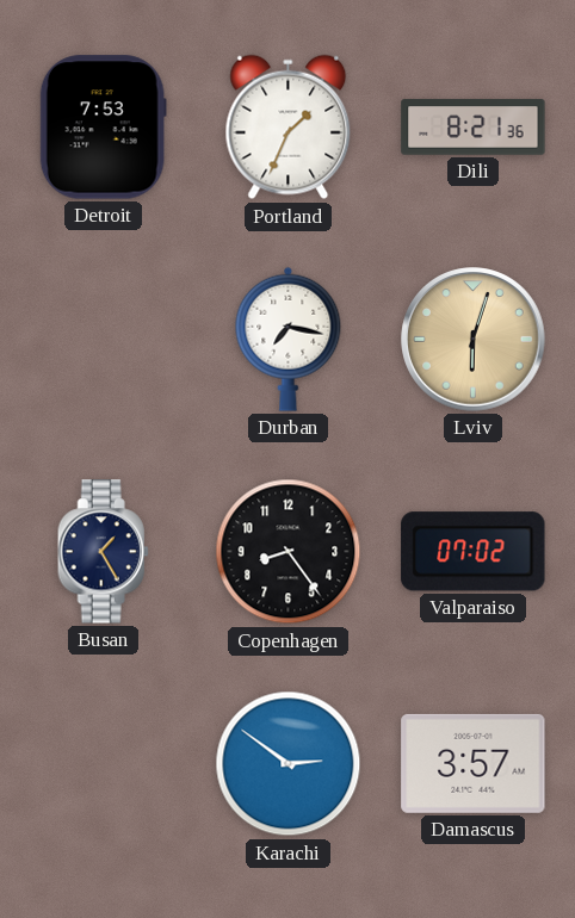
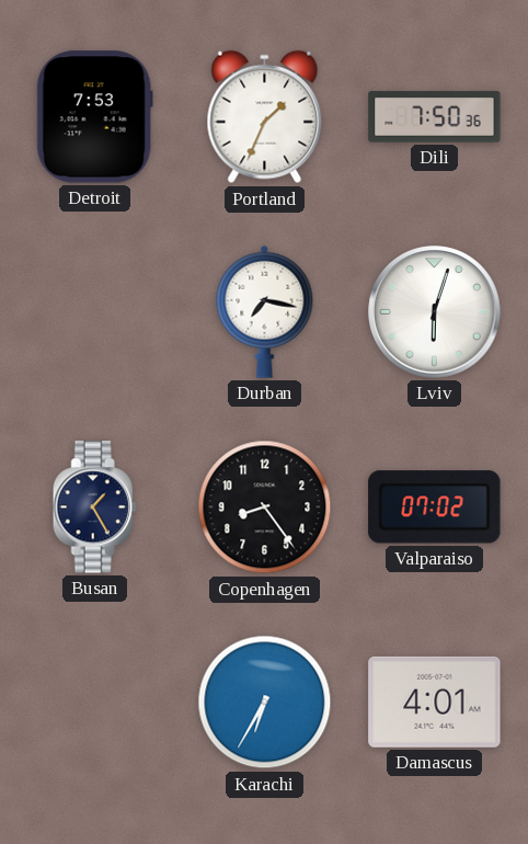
Dili: 8:21 -> 7:50 (435, 117)
Lviv dial: champagne -> white (435, 312)
Karachi: 2:51 -> 6:35 (265, 703)
Damascus: 3:57 -> 4:01 (435, 702)
